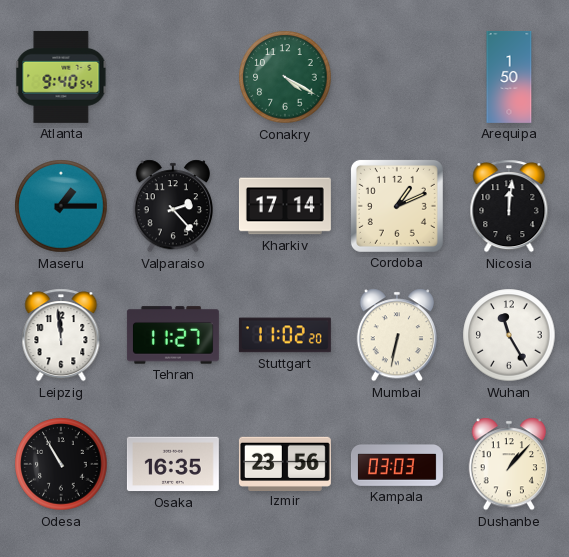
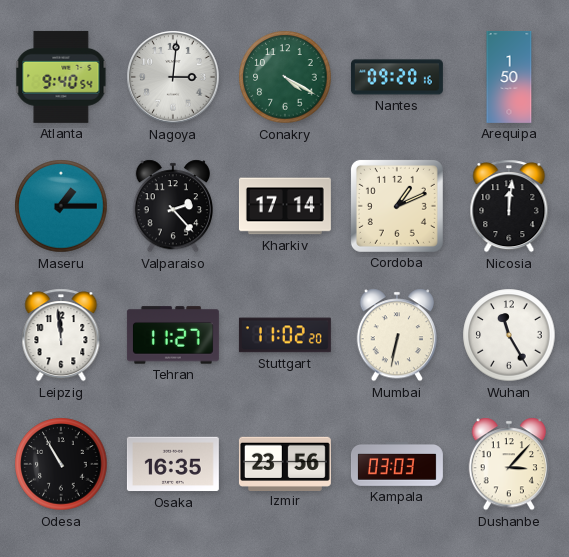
Nagoya: none -> 3:01 (173, 77)
Nantes: none -> 09:20 (397, 77)
Dushanbe: 1:07 -> 3:07 (508, 464)
